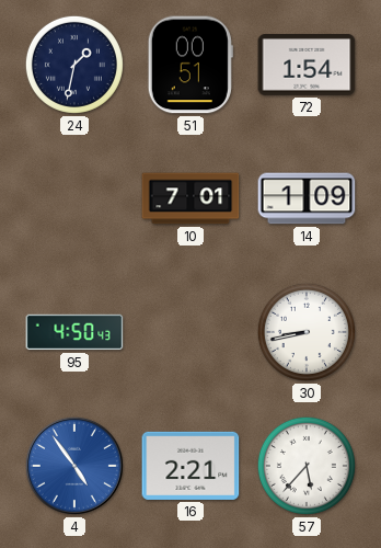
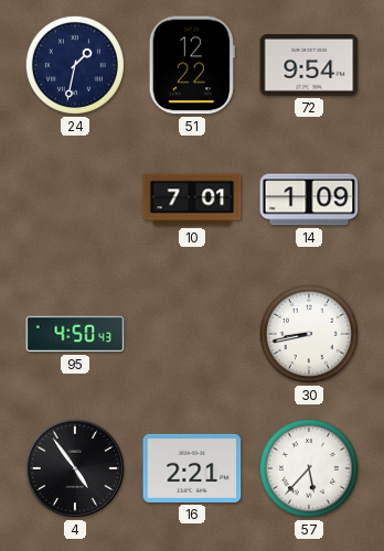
51: 00:51 -> 12:22 (192, 65)
72: 1:54 -> 9:54 (309, 66)
4 dial: blue -> black (75, 468)
